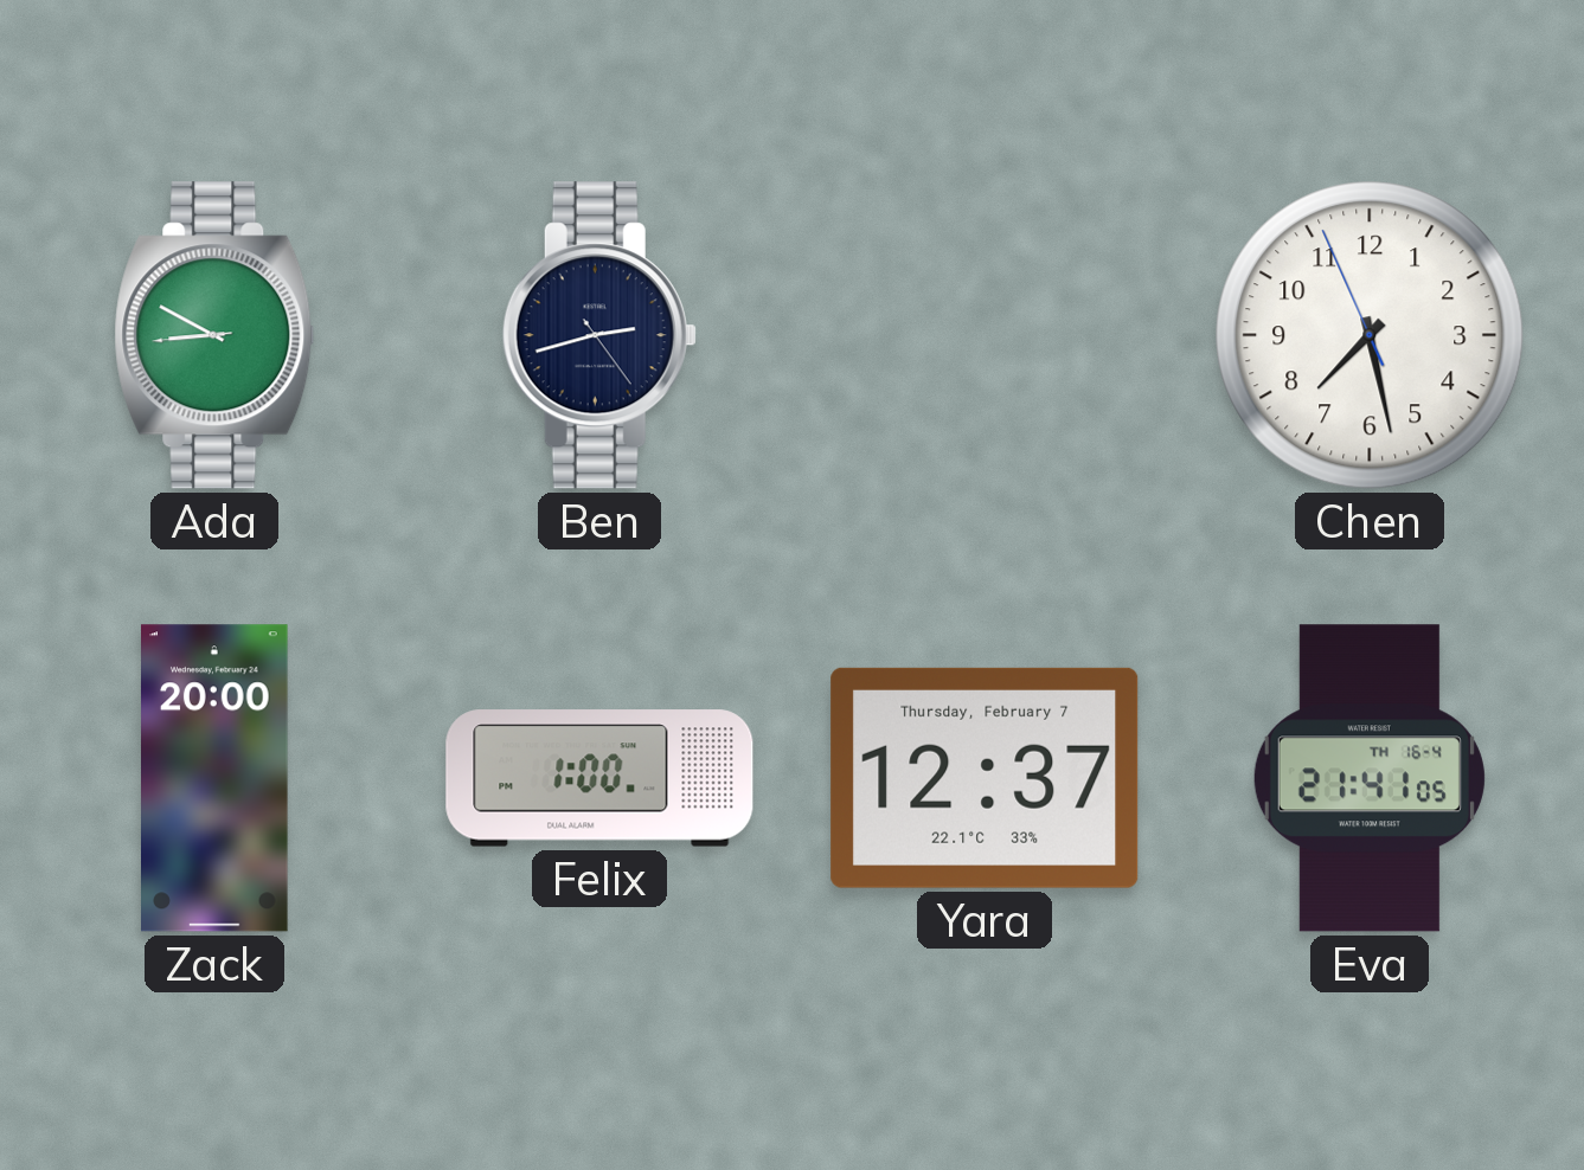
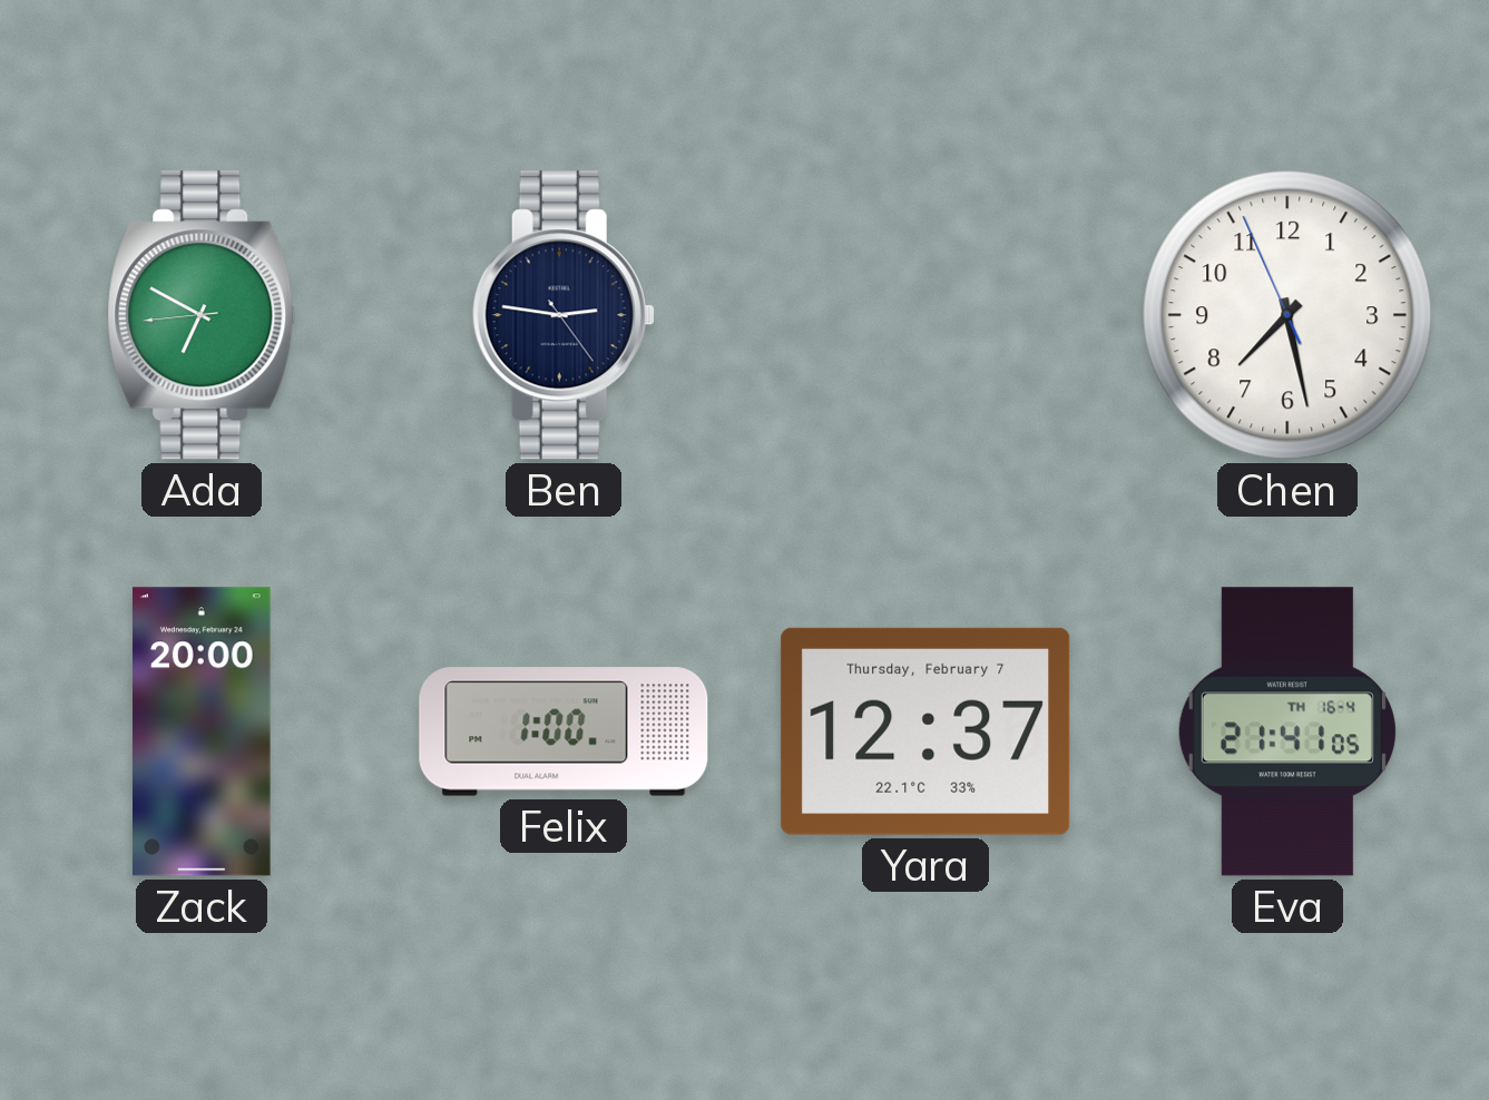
Ada: 8:49 -> 6:49 (202, 315)
Ben: 2:42 -> 2:46 (564, 315)
